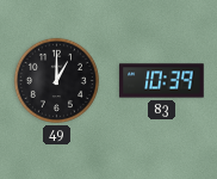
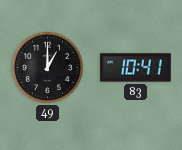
83: 10:39 -> 10:41 (136, 68)
